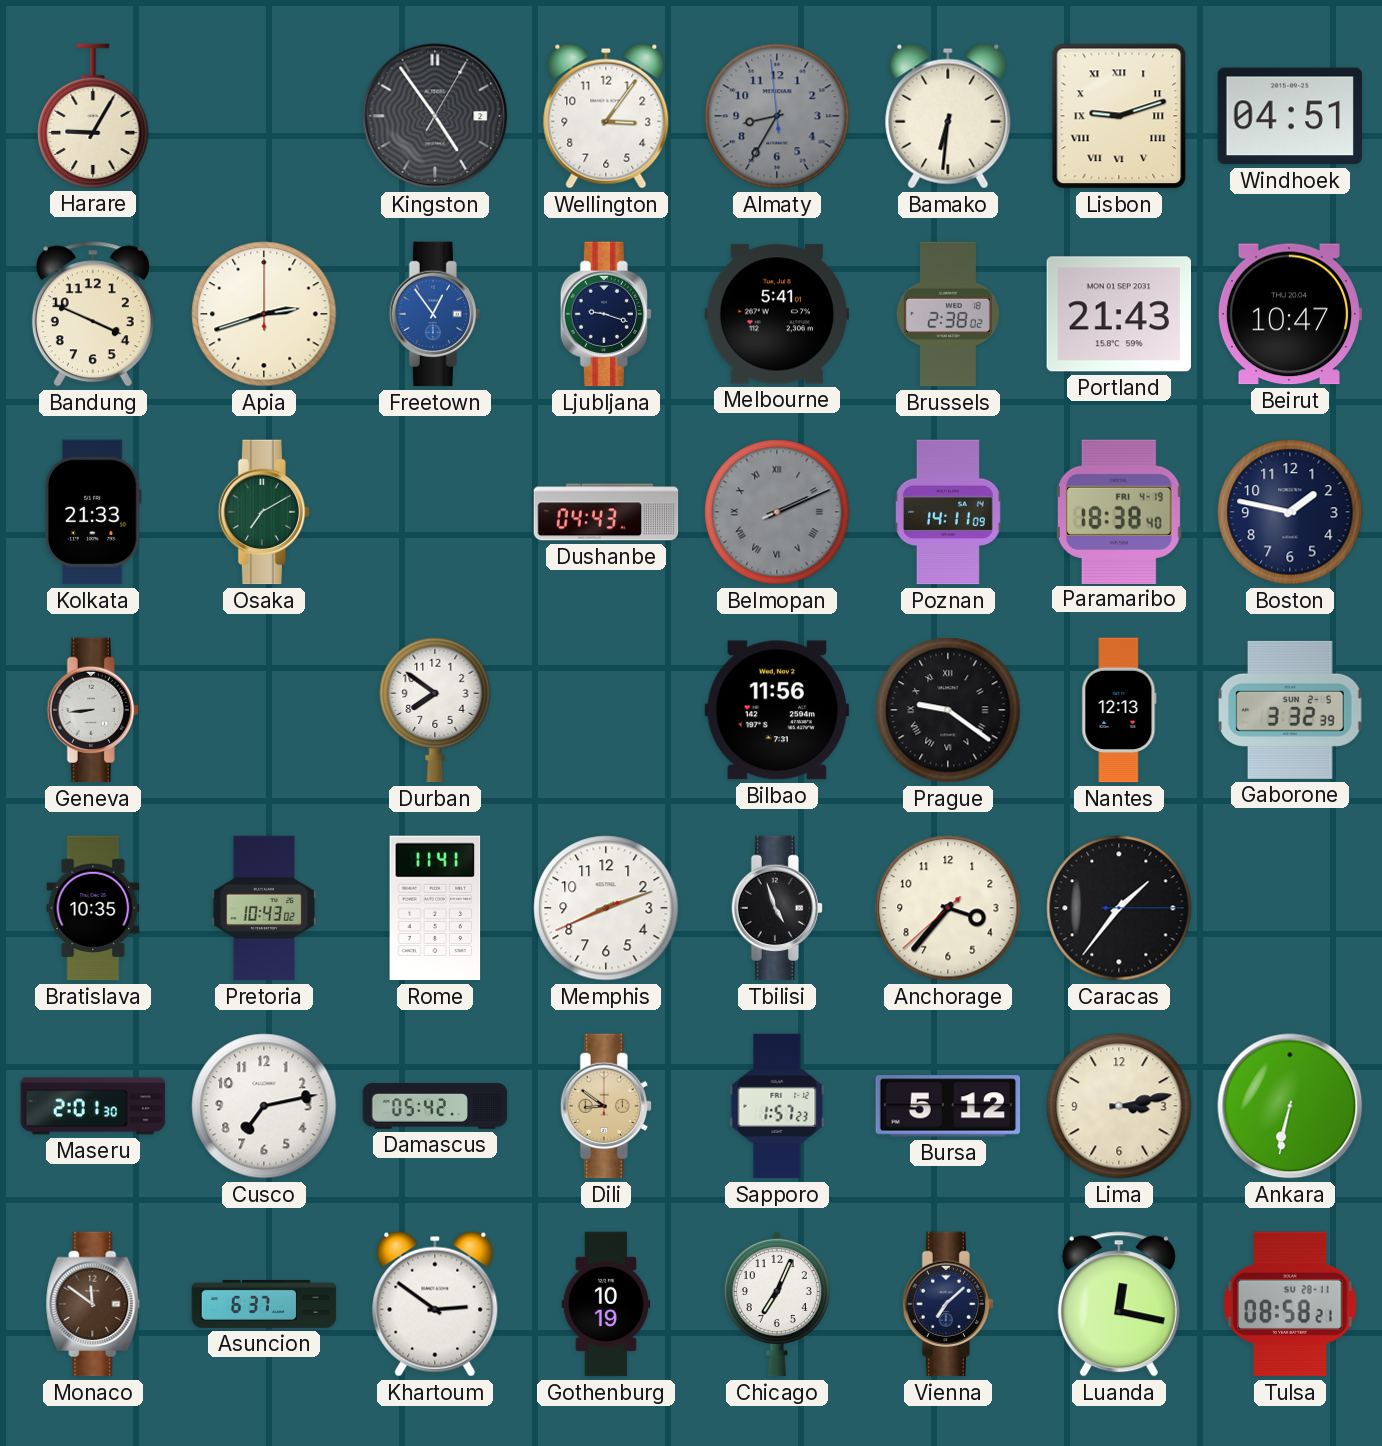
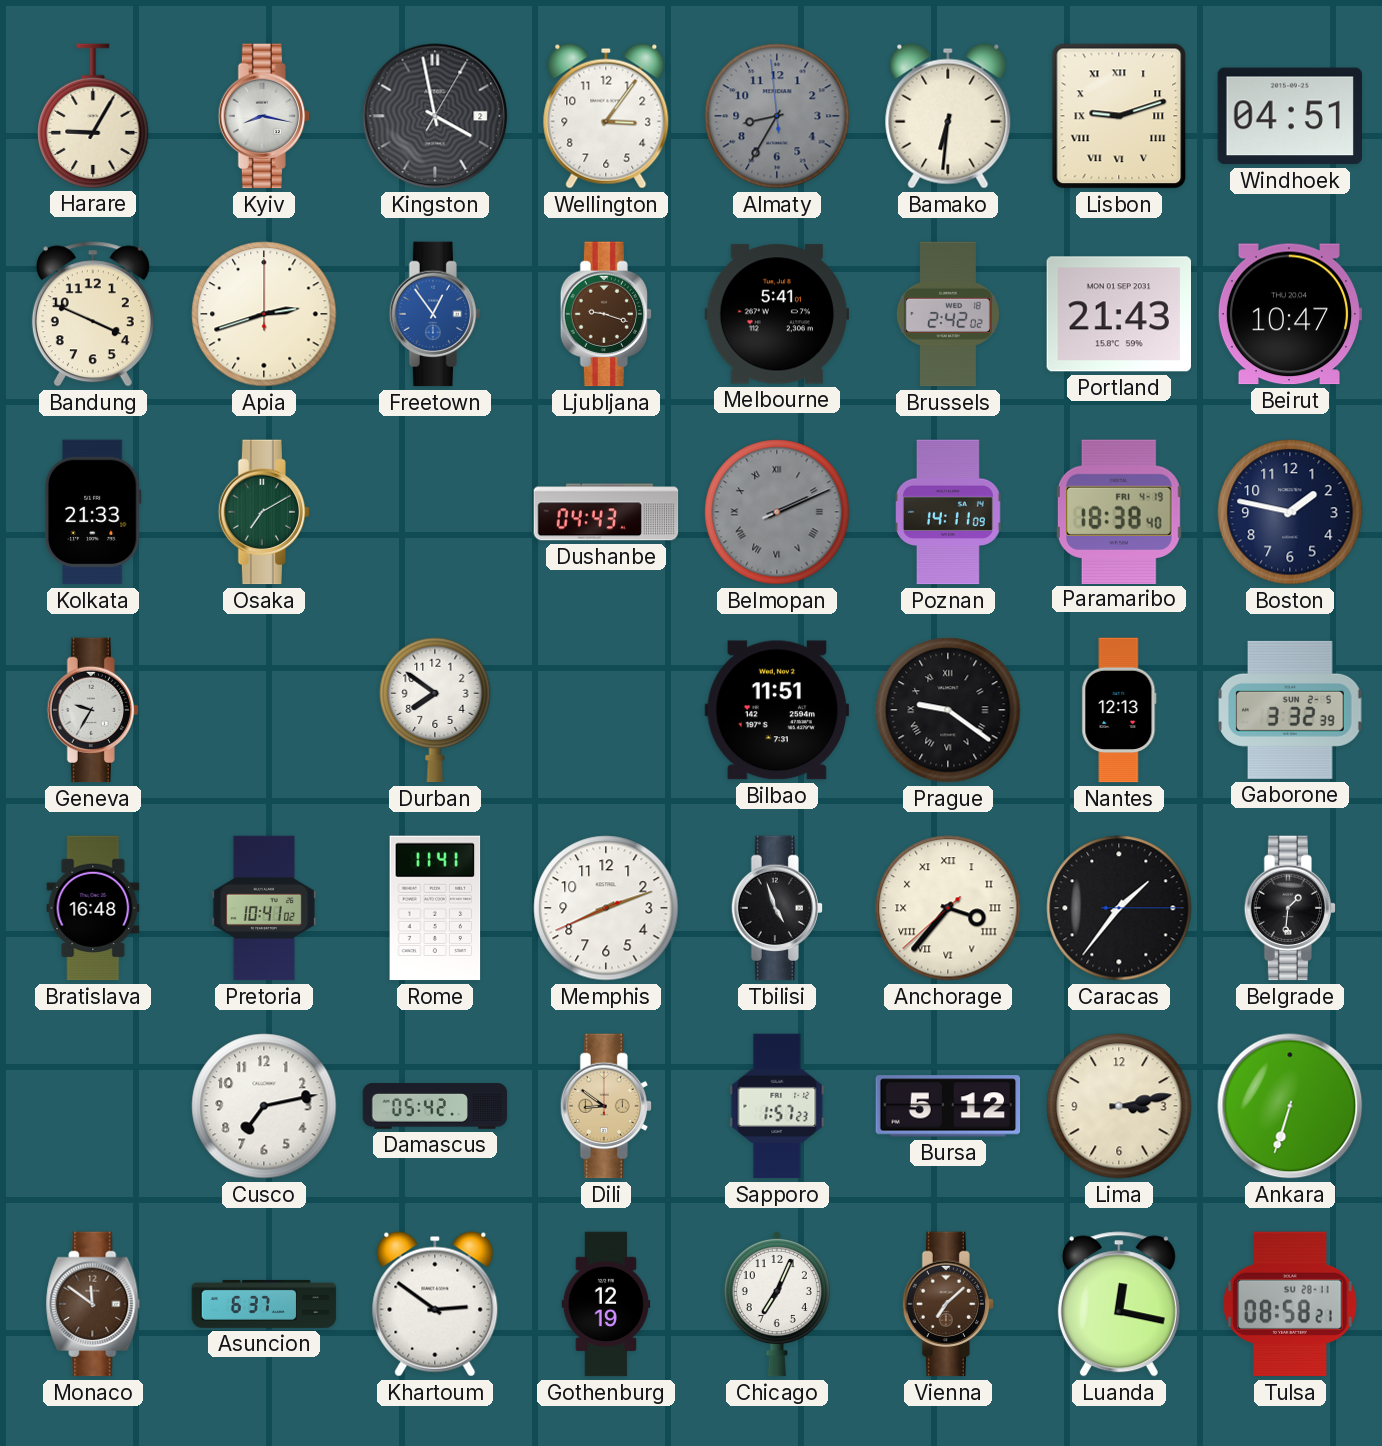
Kyiv: none -> 8:17 (264, 116)
Kingston: 4:54 -> 3:58 (435, 116)
Ljubljana dial: navy -> brown (606, 314)
Brussels: 2:38 -> 2:42 (948, 314)
Geneva: 8:44 -> 9:35 (93, 710)
Bilbao: 11:56 -> 11:51 (777, 710)
Bratislava: 10:35 -> 16:48 (93, 908)
Pretoria: 10:43 -> 10:41 (264, 908)
Anchorage numerals: Arabic -> Roman (948, 908)
Belgrade: none -> 1:31 (1290, 908)
Maseru: 2:01 -> none (93, 1106)
Ankara: 6:32 -> 6:33 (1290, 1106)
Gothenburg: 10:19 -> 12:19 (606, 1304)
Vienna dial: navy -> brown (948, 1304)
